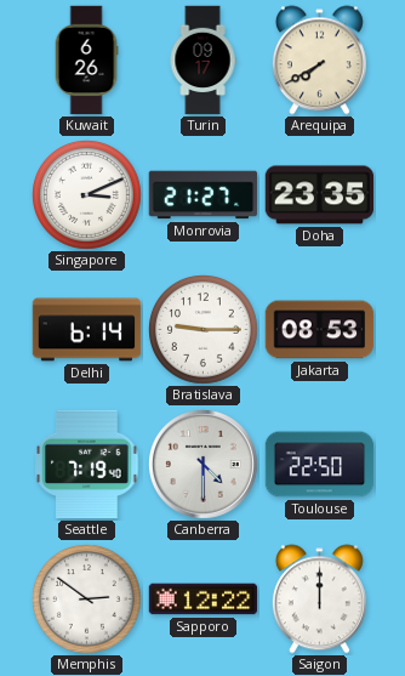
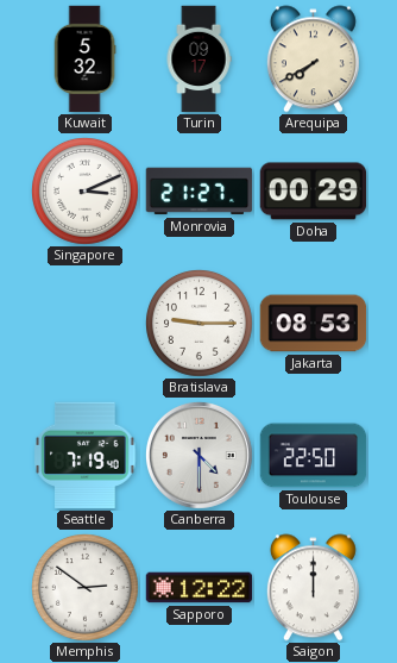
Kuwait: 6:26 -> 5:32 (84, 60)
Doha: 23:35 -> 00:29 (314, 192)
Delhi: 6:14 -> none (87, 330)
